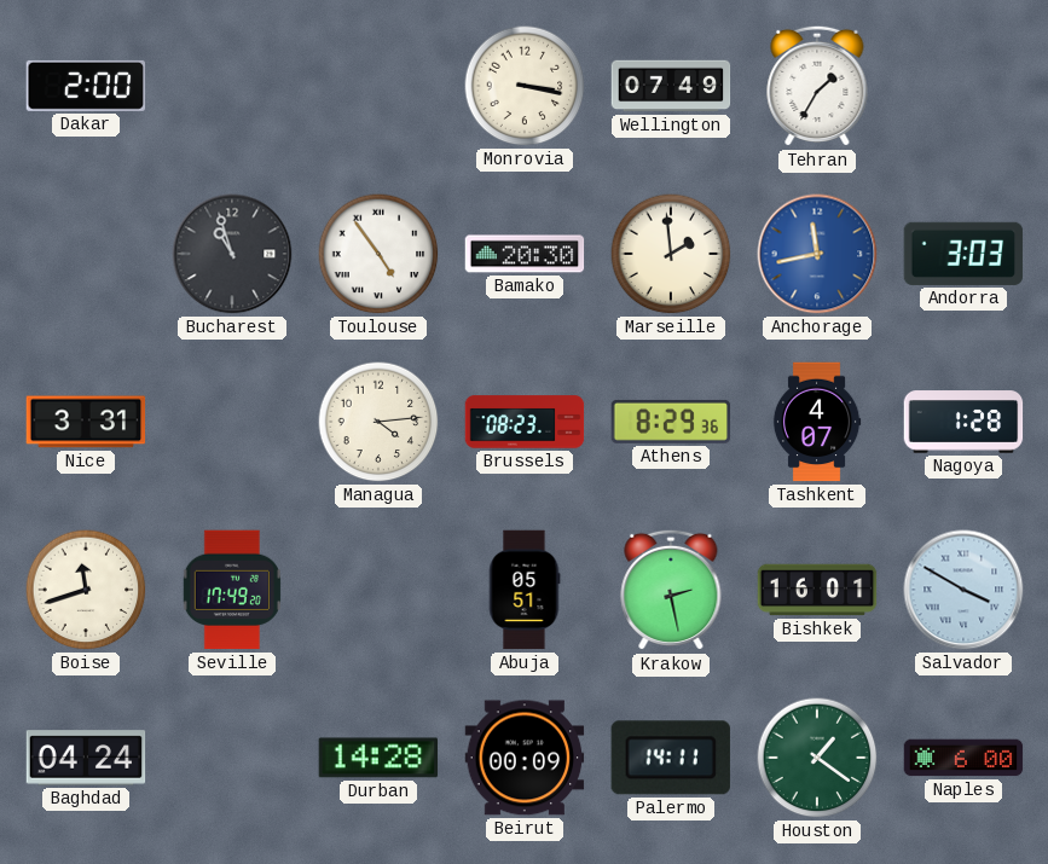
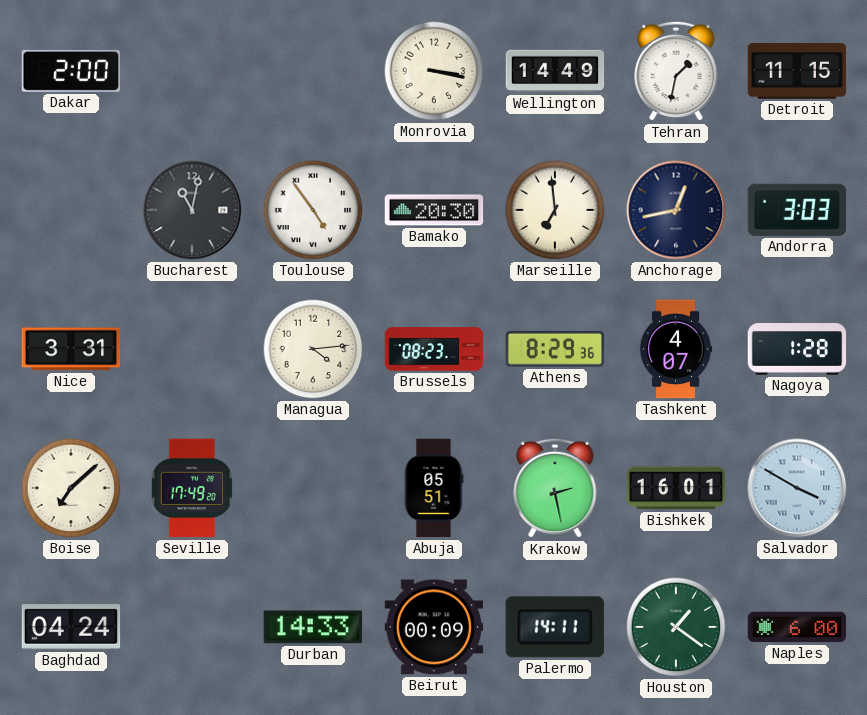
Wellington: 07:49 -> 14:49 (555, 71)
Tehran: 1:35 -> 1:32 (676, 71)
Detroit: none -> 11:15 (797, 71)
Bucharest: 10:57 -> 11:02 (192, 210)
Marseille: 1:59 -> 6:59 (555, 210)
Anchorage: 11:43 -> 12:43 (676, 210)
Anchorage dial: blue -> navy (676, 210)
Boise: 11:42 -> 7:08 (71, 488)
Durban: 14:28 -> 14:33 (313, 627)
